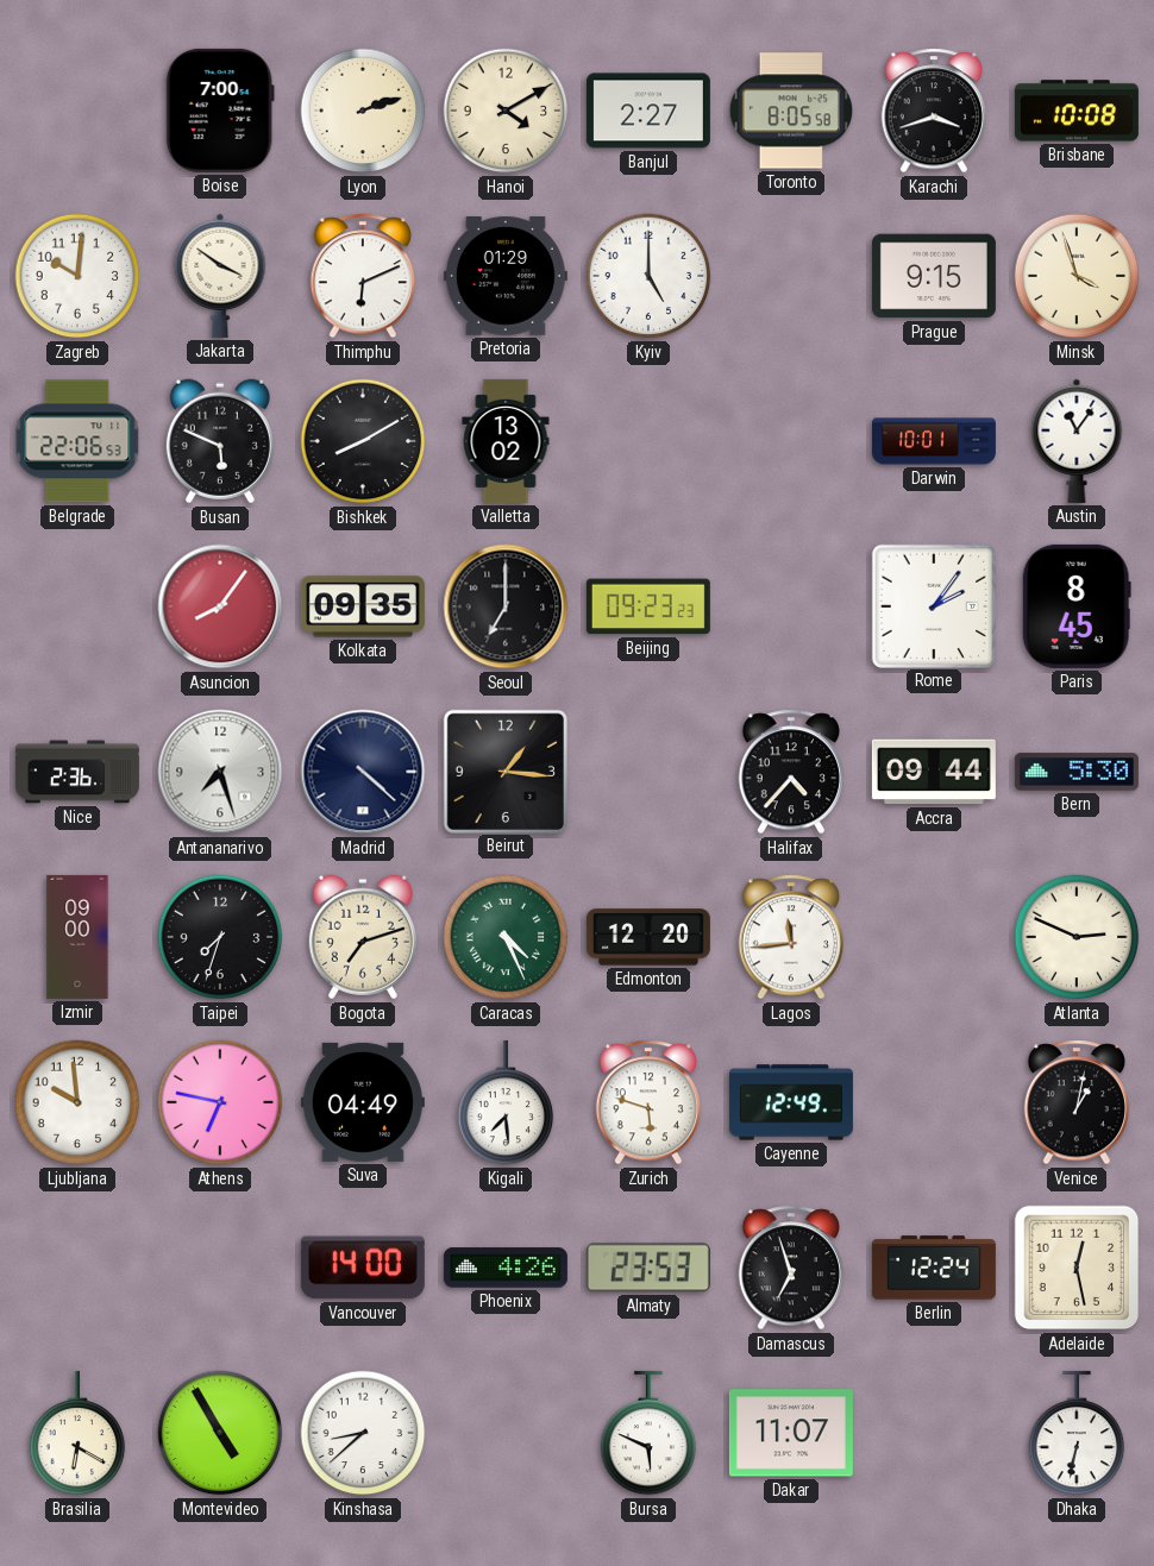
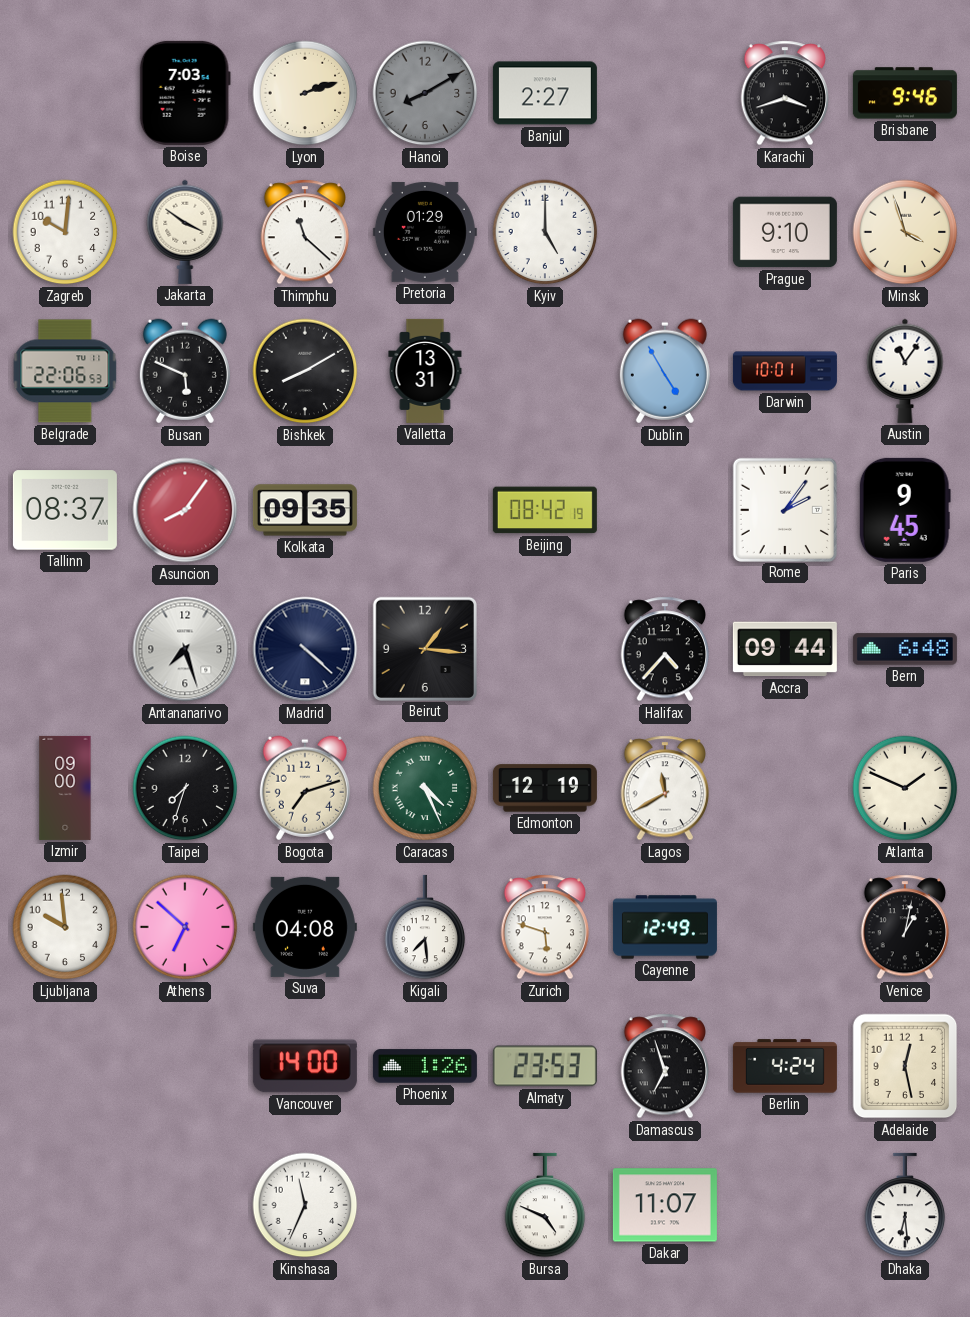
Boise: 7:00 -> 7:03 (185, 93)
Hanoi: 4:10 -> 8:10 (425, 93)
Hanoi dial: cream -> grey (425, 93)
Toronto: 8:05 -> none (790, 111)
Brisbane: 10:08 -> 9:46 (905, 93)
Thimphu: 6:11 -> 11:22 (304, 232)
Prague: 9:15 -> 9:10 (785, 232)
Valletta: 13:02 -> 13:31 (425, 371)
Dublin: none -> 4:55 (665, 371)
Tallinn: none -> 08:37 (65, 510)
Seoul: 7:00 -> none (506, 606)
Beijing: 09:23 -> 08:42 (545, 510)
Paris: 8:45 -> 9:45 (905, 510)
Nice: 2:36 -> none (77, 772)
Bern: 5:30 -> 6:48 (905, 649)
Edmonton: 12:20 -> 12:19 (545, 788)
Lagos: 11:44 -> 11:40 (664, 788)
Atlanta: 2:49 -> 1:49 (905, 788)
Athens: 6:47 -> 6:52 (185, 927)
Suva: 04:49 -> 04:08 (305, 927)
Phoenix: 4:26 -> 1:26 (425, 1066)
Berlin: 12:24 -> 4:24 (785, 1066)
Brasilia: 6:20 -> none (77, 1433)
Montevideo: 4:55 -> none (220, 1433)
Kinshasa: 8:38 -> 11:34 (305, 1205)
Bursa: 5:49 -> 4:49 (545, 1205)
Dhaka: 6:32 -> 6:29 (905, 1205)
